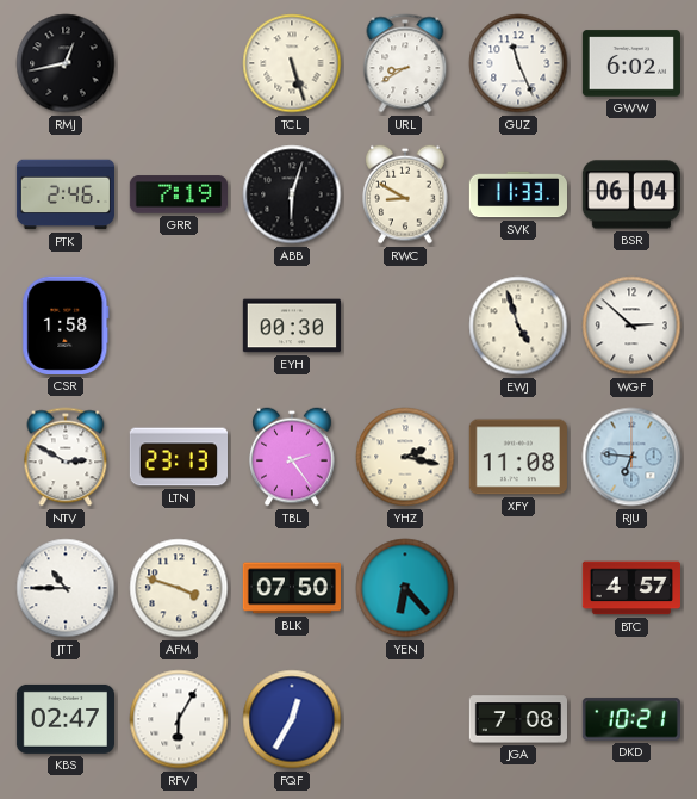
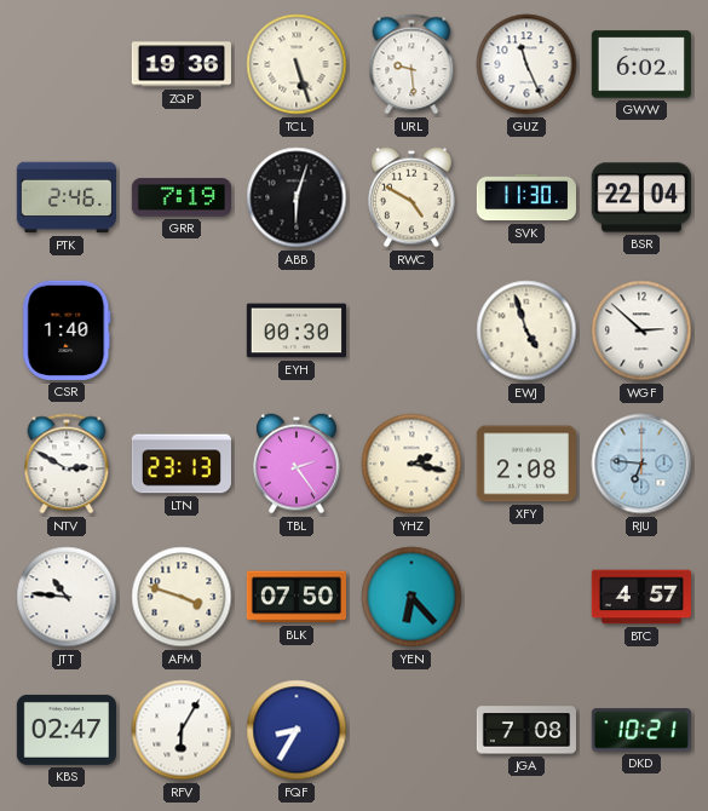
RMJ: 12:43 -> none (66, 63)
ZQP: none -> 19:36 (182, 64)
URL: 8:40 -> 9:29 (411, 64)
RWC: 8:50 -> 4:50 (411, 197)
SVK: 11:33 -> 11:30 (525, 197)
BSR: 06:04 -> 22:04 (641, 197)
CSR: 1:58 -> 1:40 (67, 330)
XFY: 11:08 -> 2:08 (526, 464)
JTT: 10:45 -> 10:46 (67, 597)
FQF: 12:35 -> 8:35 (297, 730)
